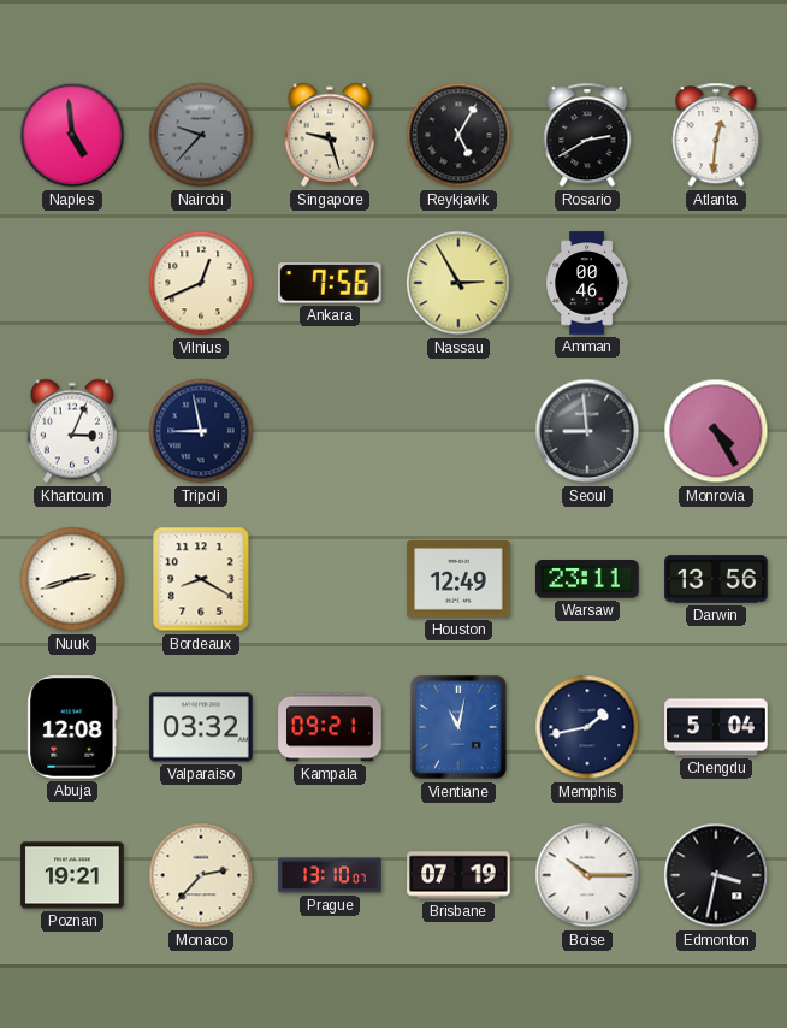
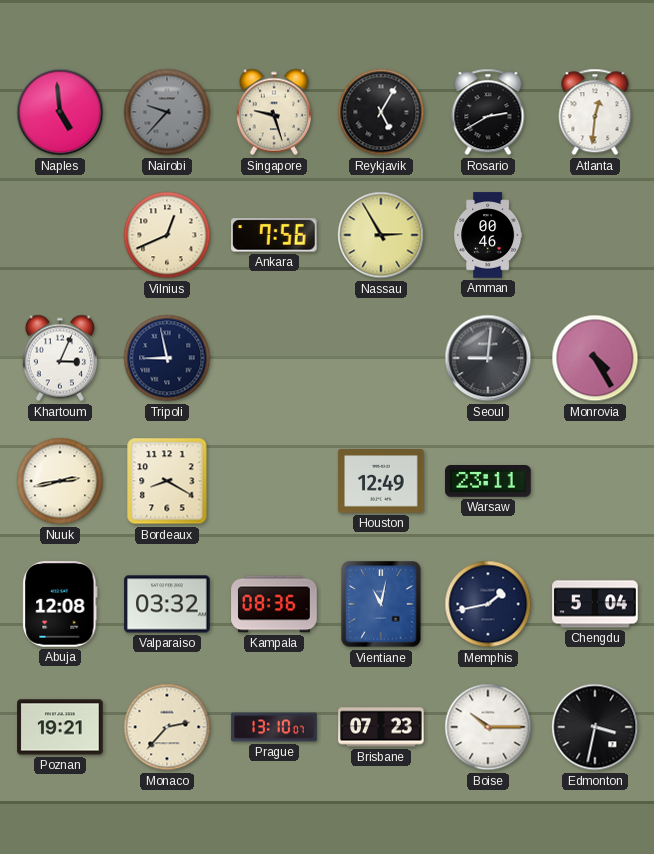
Seoul: 8:59 -> 9:01 (488, 358)
Nuuk: 2:42 -> 2:43 (60, 481)
Darwin: 13:56 -> none (716, 579)
Kampala: 09:21 -> 08:36 (274, 604)
Brisbane: 07:19 -> 07:23 (381, 727)
